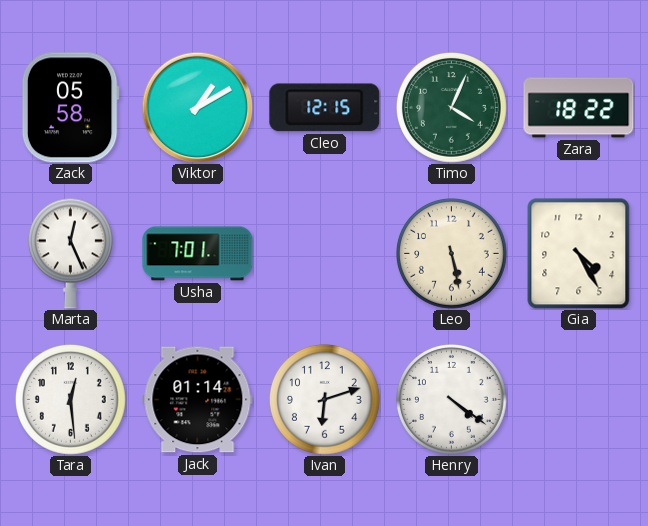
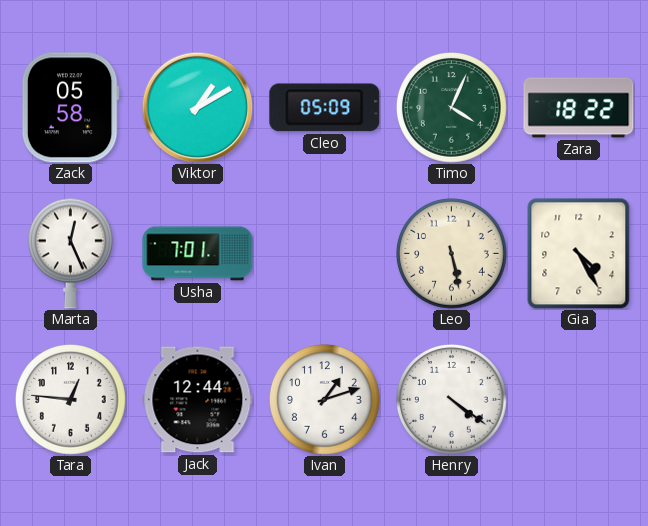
Cleo: 12:15 -> 05:09 (325, 108)
Tara: 12:29 -> 12:46 (71, 400)
Jack: 01:14 -> 12:44 (198, 400)
Ivan: 6:12 -> 1:12 (325, 400)
